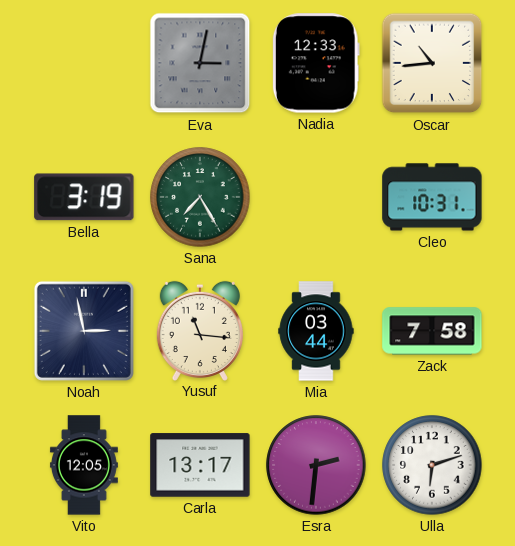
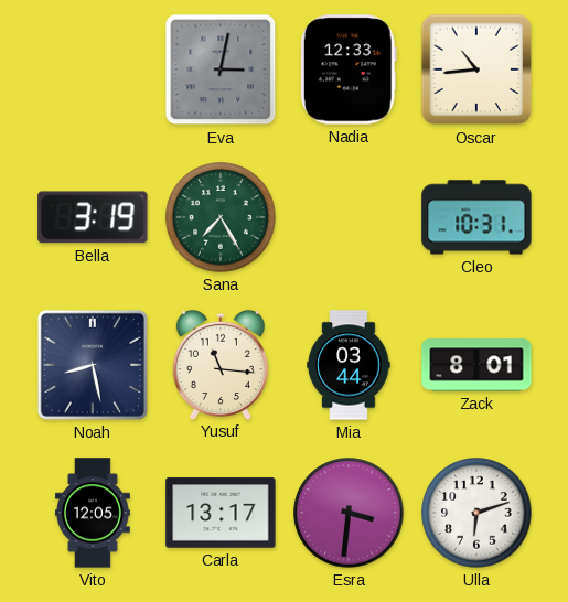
Noah: 2:58 -> 8:28 (93, 365)
Zack: 7:58 -> 8:01 (476, 365)
Esra: 2:31 -> 3:31 (349, 513)
